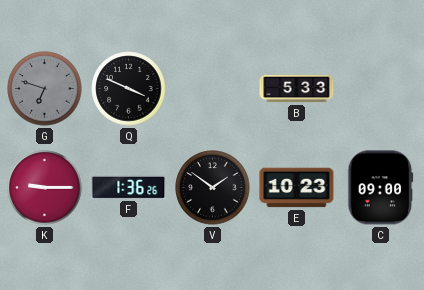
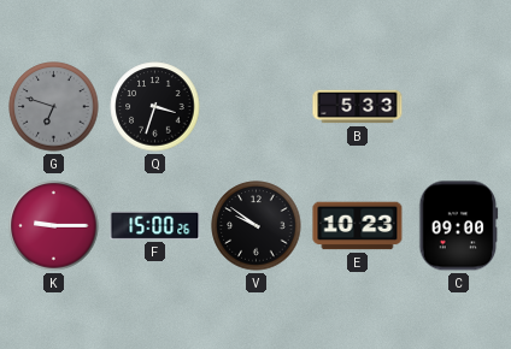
Q: 3:49 -> 3:33 (155, 107)
F: 1:36 -> 15:00 (155, 225)
V: 1:51 -> 9:51 (257, 226)
